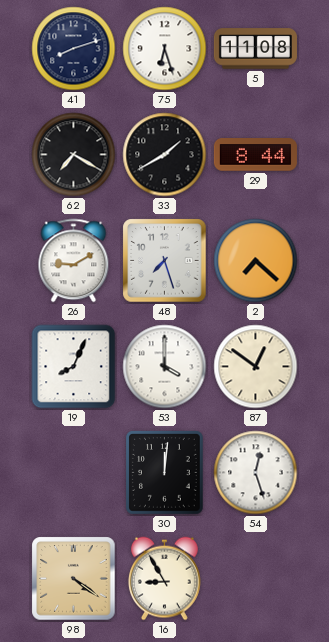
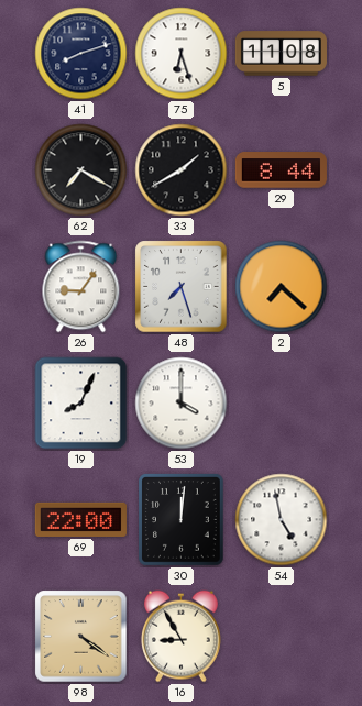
26: 9:10 -> 9:06 (81, 287)
87: 12:51 -> none (256, 367)
69: none -> 22:00 (80, 519)
54: 12:27 -> 4:58 (282, 520)
